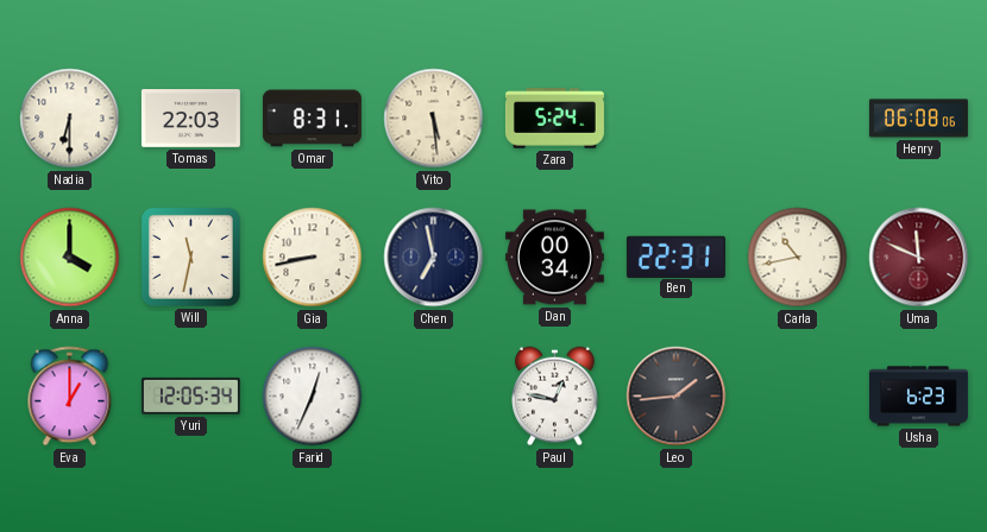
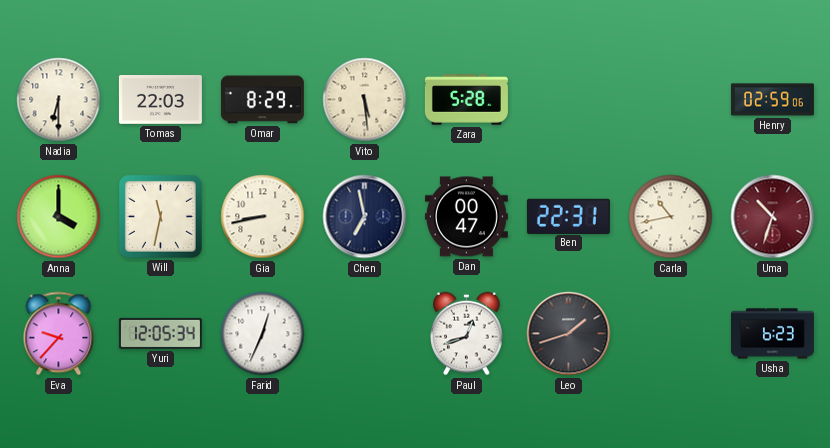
Omar: 8:31 -> 8:29 (262, 100)
Zara: 5:24 -> 5:28 (466, 100)
Henry: 06:08 -> 02:59 (772, 100)
Dan: 00:34 -> 00:47 (466, 217)
Uma: 11:49 -> 10:33 (773, 217)
Eva: 1:00 -> 9:37 (59, 334)
Paul: 12:47 -> 12:42 (467, 334)
Leo: 1:44 -> 1:42 (569, 334)
